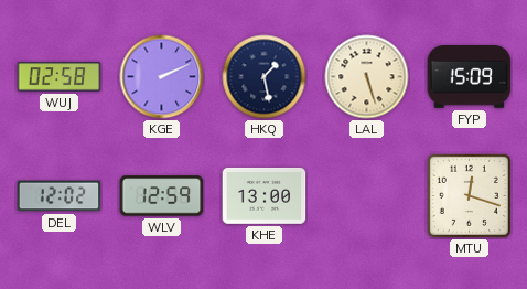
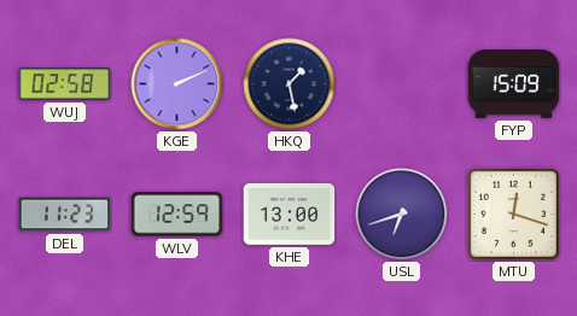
LAL: 5:27 -> none (367, 77)
DEL: 12:02 -> 11:23 (65, 215)
USL: none -> 6:42 (402, 215)
